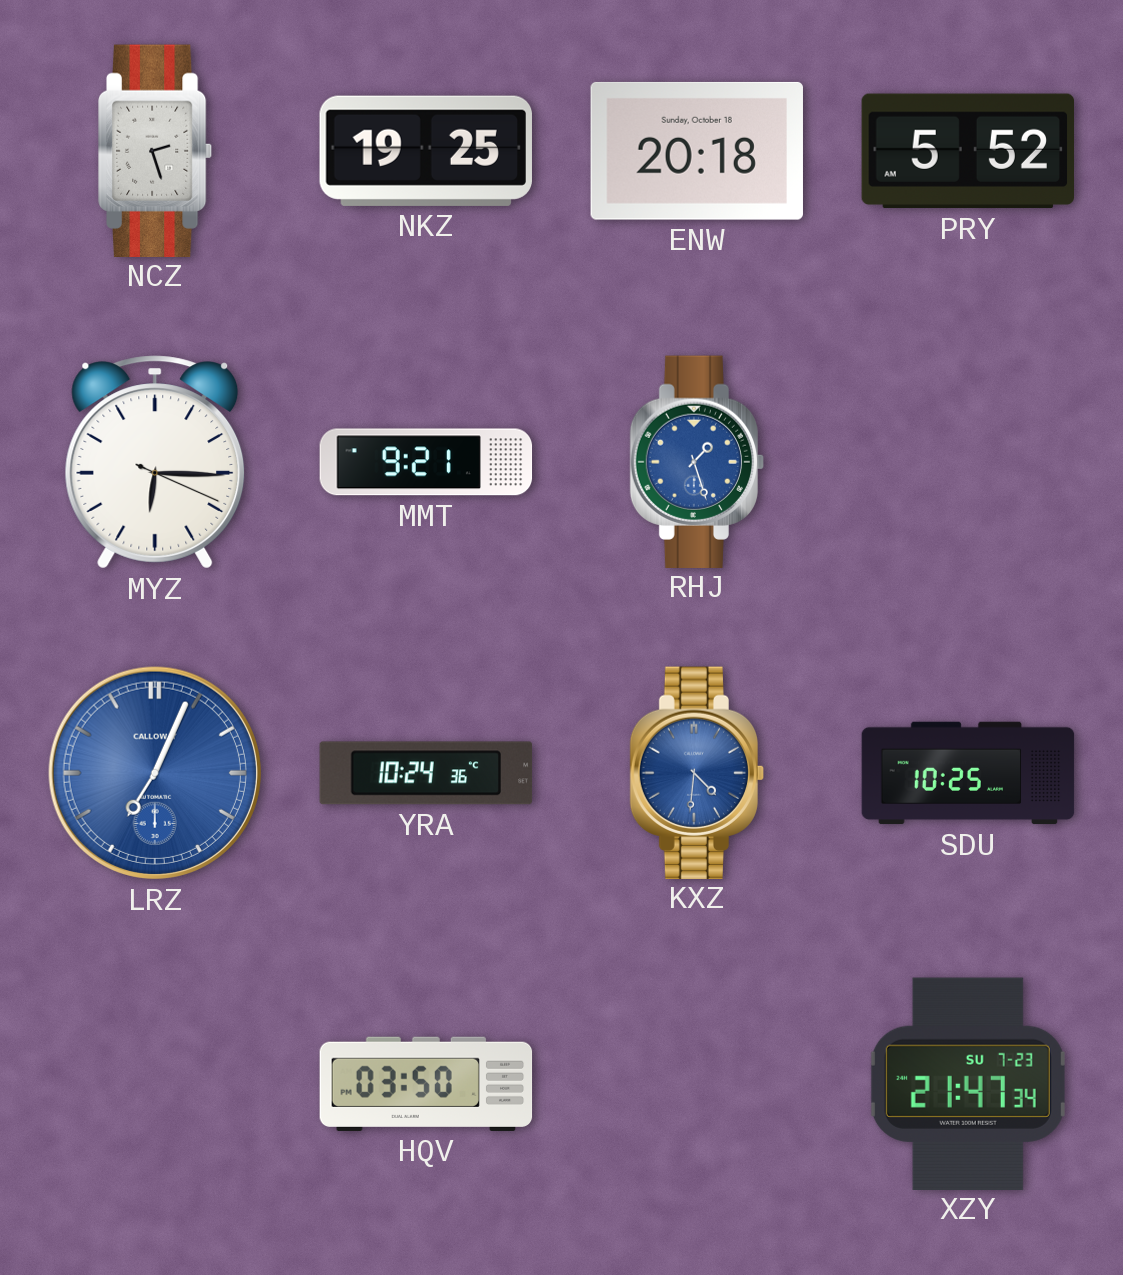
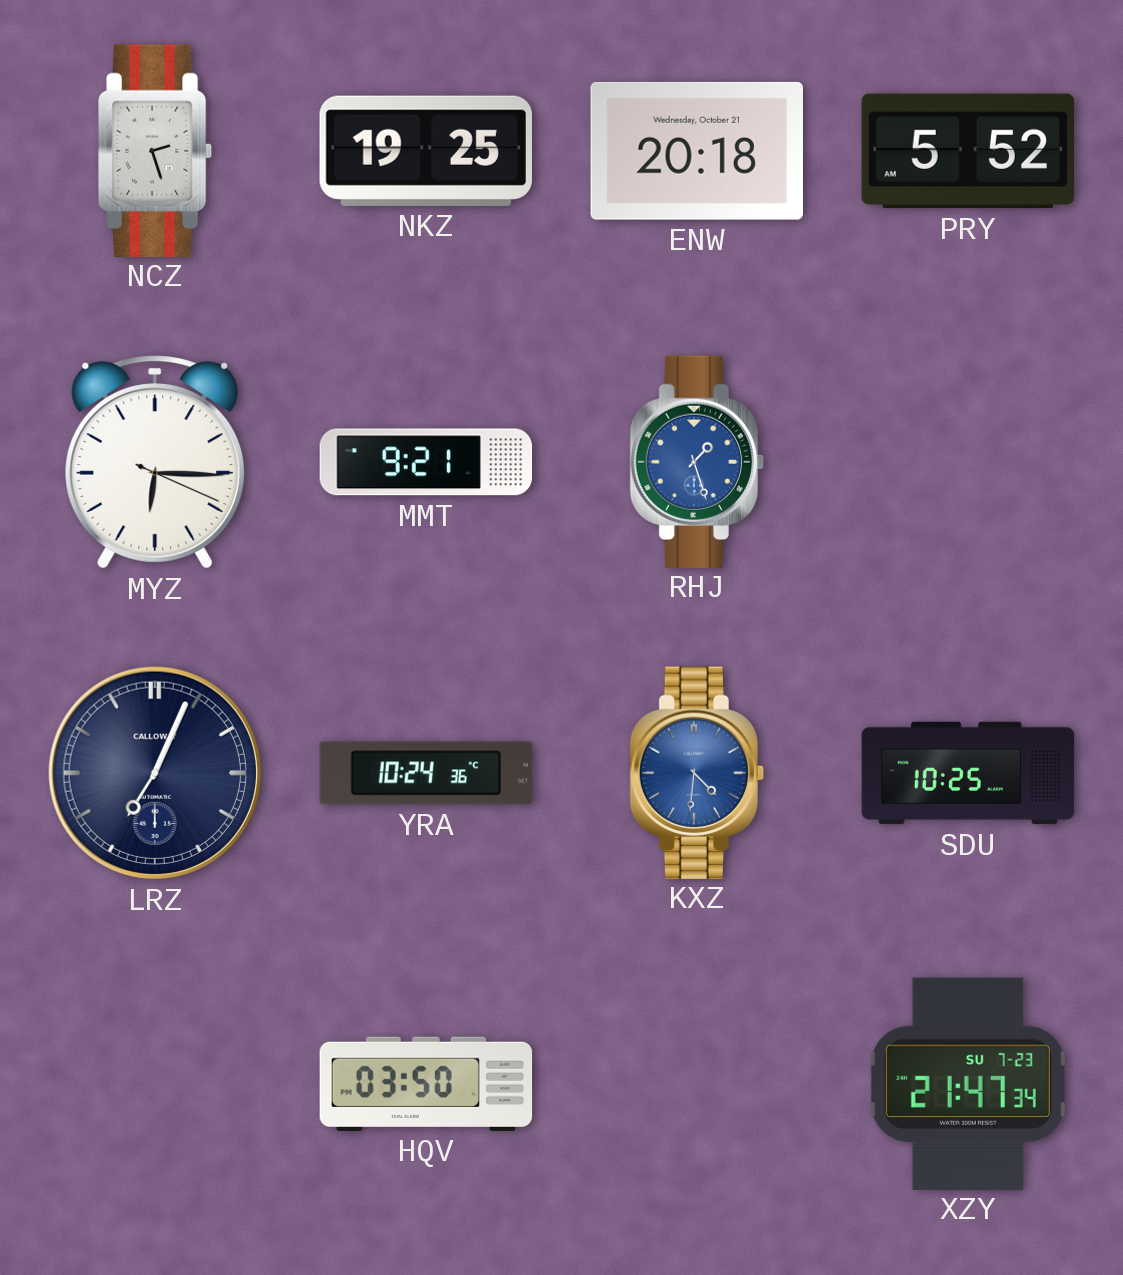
ENW date: Sunday, October 18 -> Wednesday, October 21 (697, 151)
LRZ dial: blue -> navy (155, 773)
